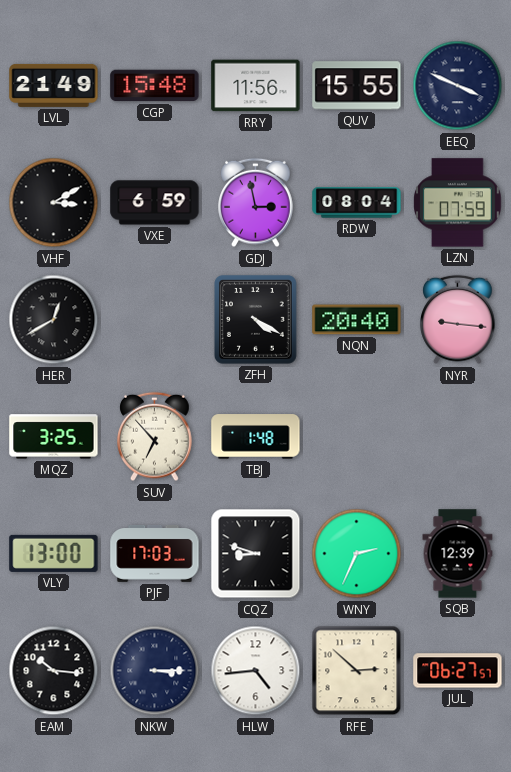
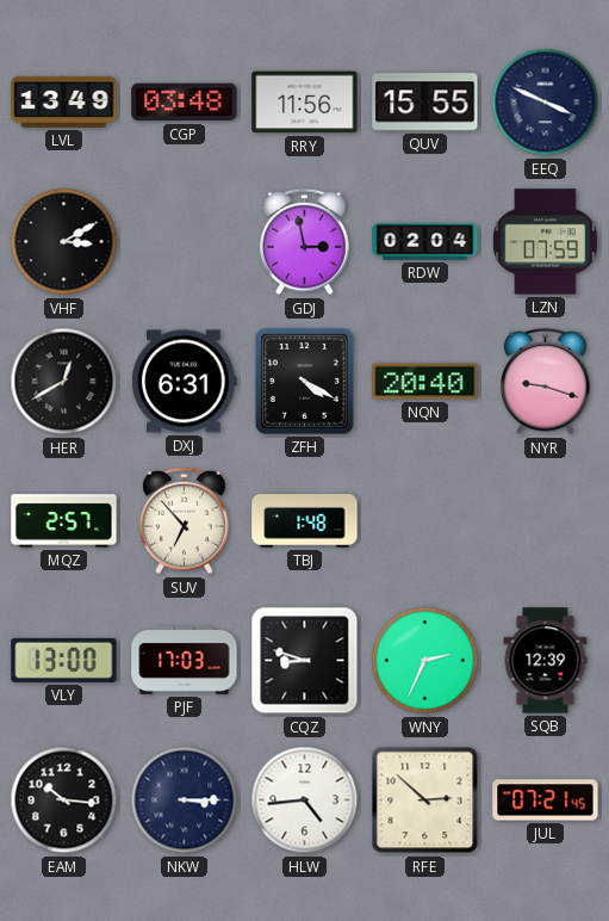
LVL: 21:49 -> 13:49 (64, 101)
CGP: 15:48 -> 03:48 (185, 103)
VXE: 6:59 -> none (155, 203)
RDW: 08:04 -> 02:04 (425, 242)
DXJ: none -> 6:31 (185, 382)
NYR: 9:16 -> 9:18 (546, 382)
MQZ: 3:25 -> 2:57 (64, 521)
JUL: 06:27 -> 07:21 (546, 801)
